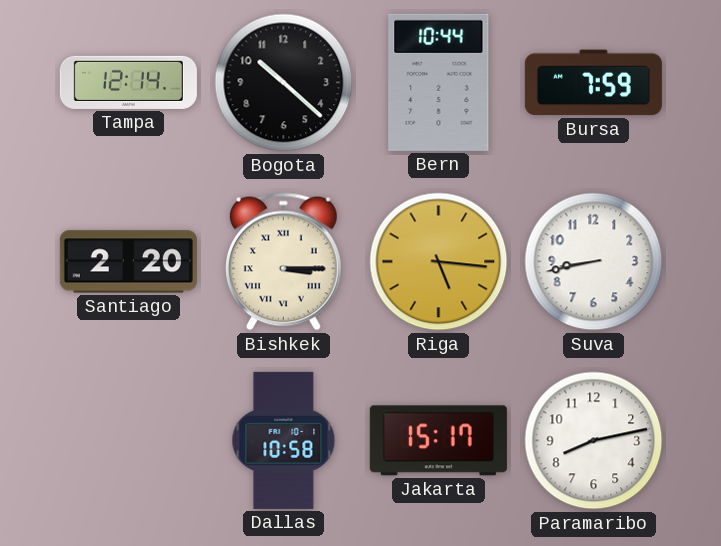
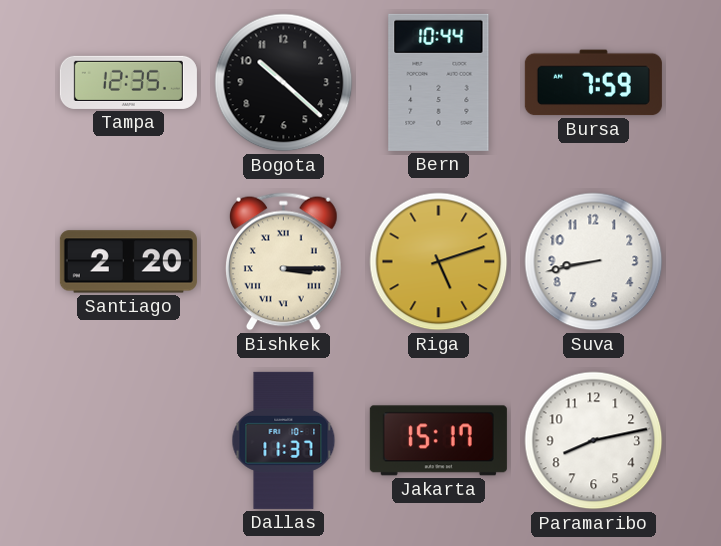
Tampa: 12:14 -> 12:35 (128, 82)
Riga: 5:16 -> 5:12 (439, 262)
Dallas: 10:58 -> 11:37 (284, 440)
